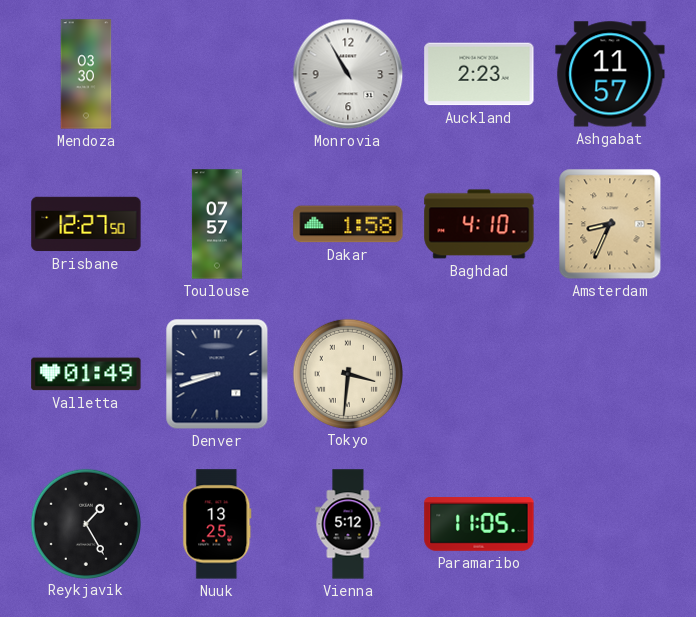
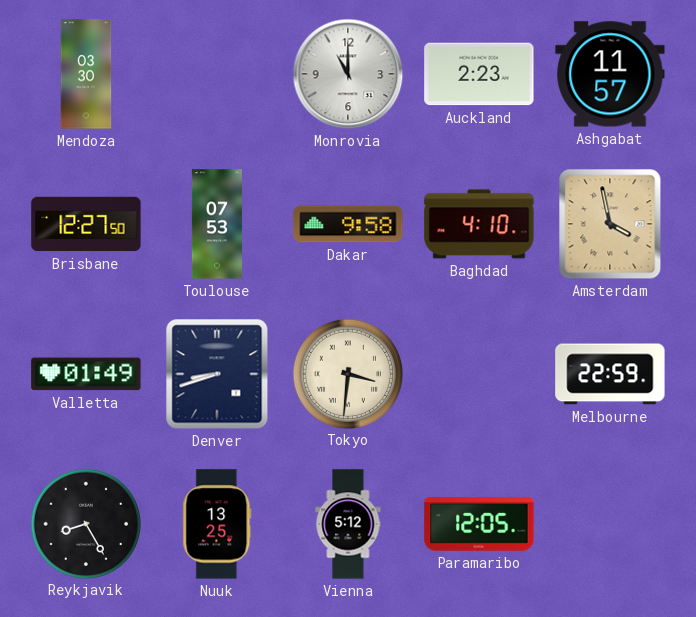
Monrovia: 10:55 -> 11:00 (348, 74)
Toulouse: 07:57 -> 07:53 (217, 224)
Dakar: 1:58 -> 9:58 (348, 224)
Amsterdam: 8:34 -> 3:58 (610, 224)
Melbourne: none -> 22:59 (610, 374)
Reykjavik: 1:25 -> 8:25 (85, 523)
Paramaribo: 11:05 -> 12:05 (479, 524)
